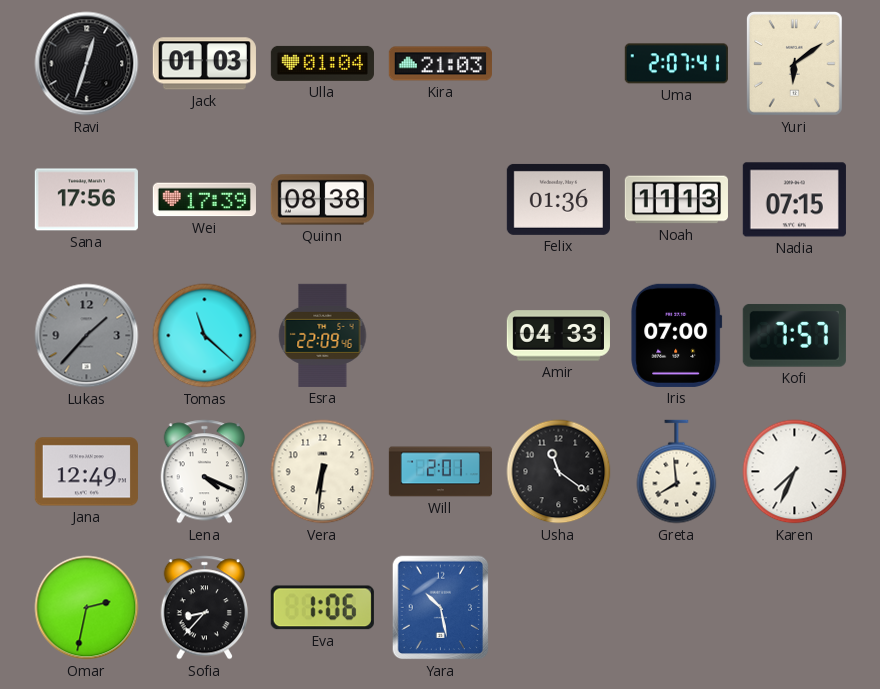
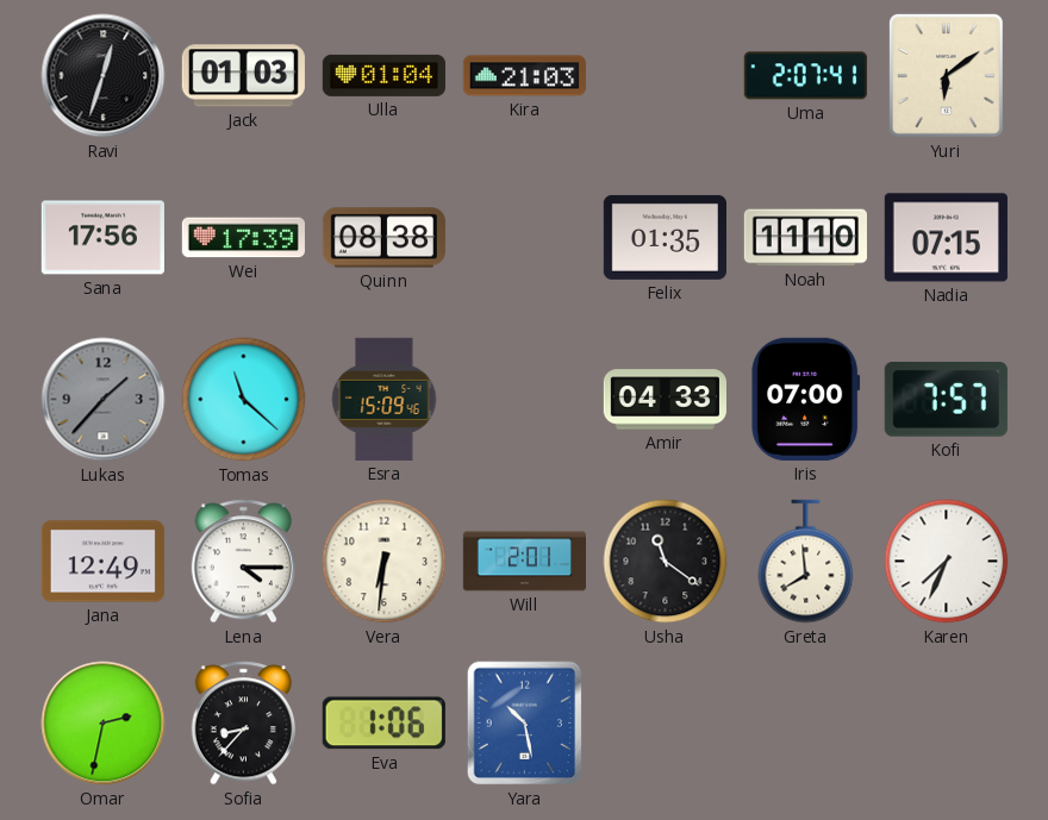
Felix: 01:36 -> 01:35 (665, 237)
Noah: 11:13 -> 11:10 (805, 238)
Esra: 22:09 -> 15:09 (385, 399)
Lena: 4:19 -> 4:15 (243, 562)
